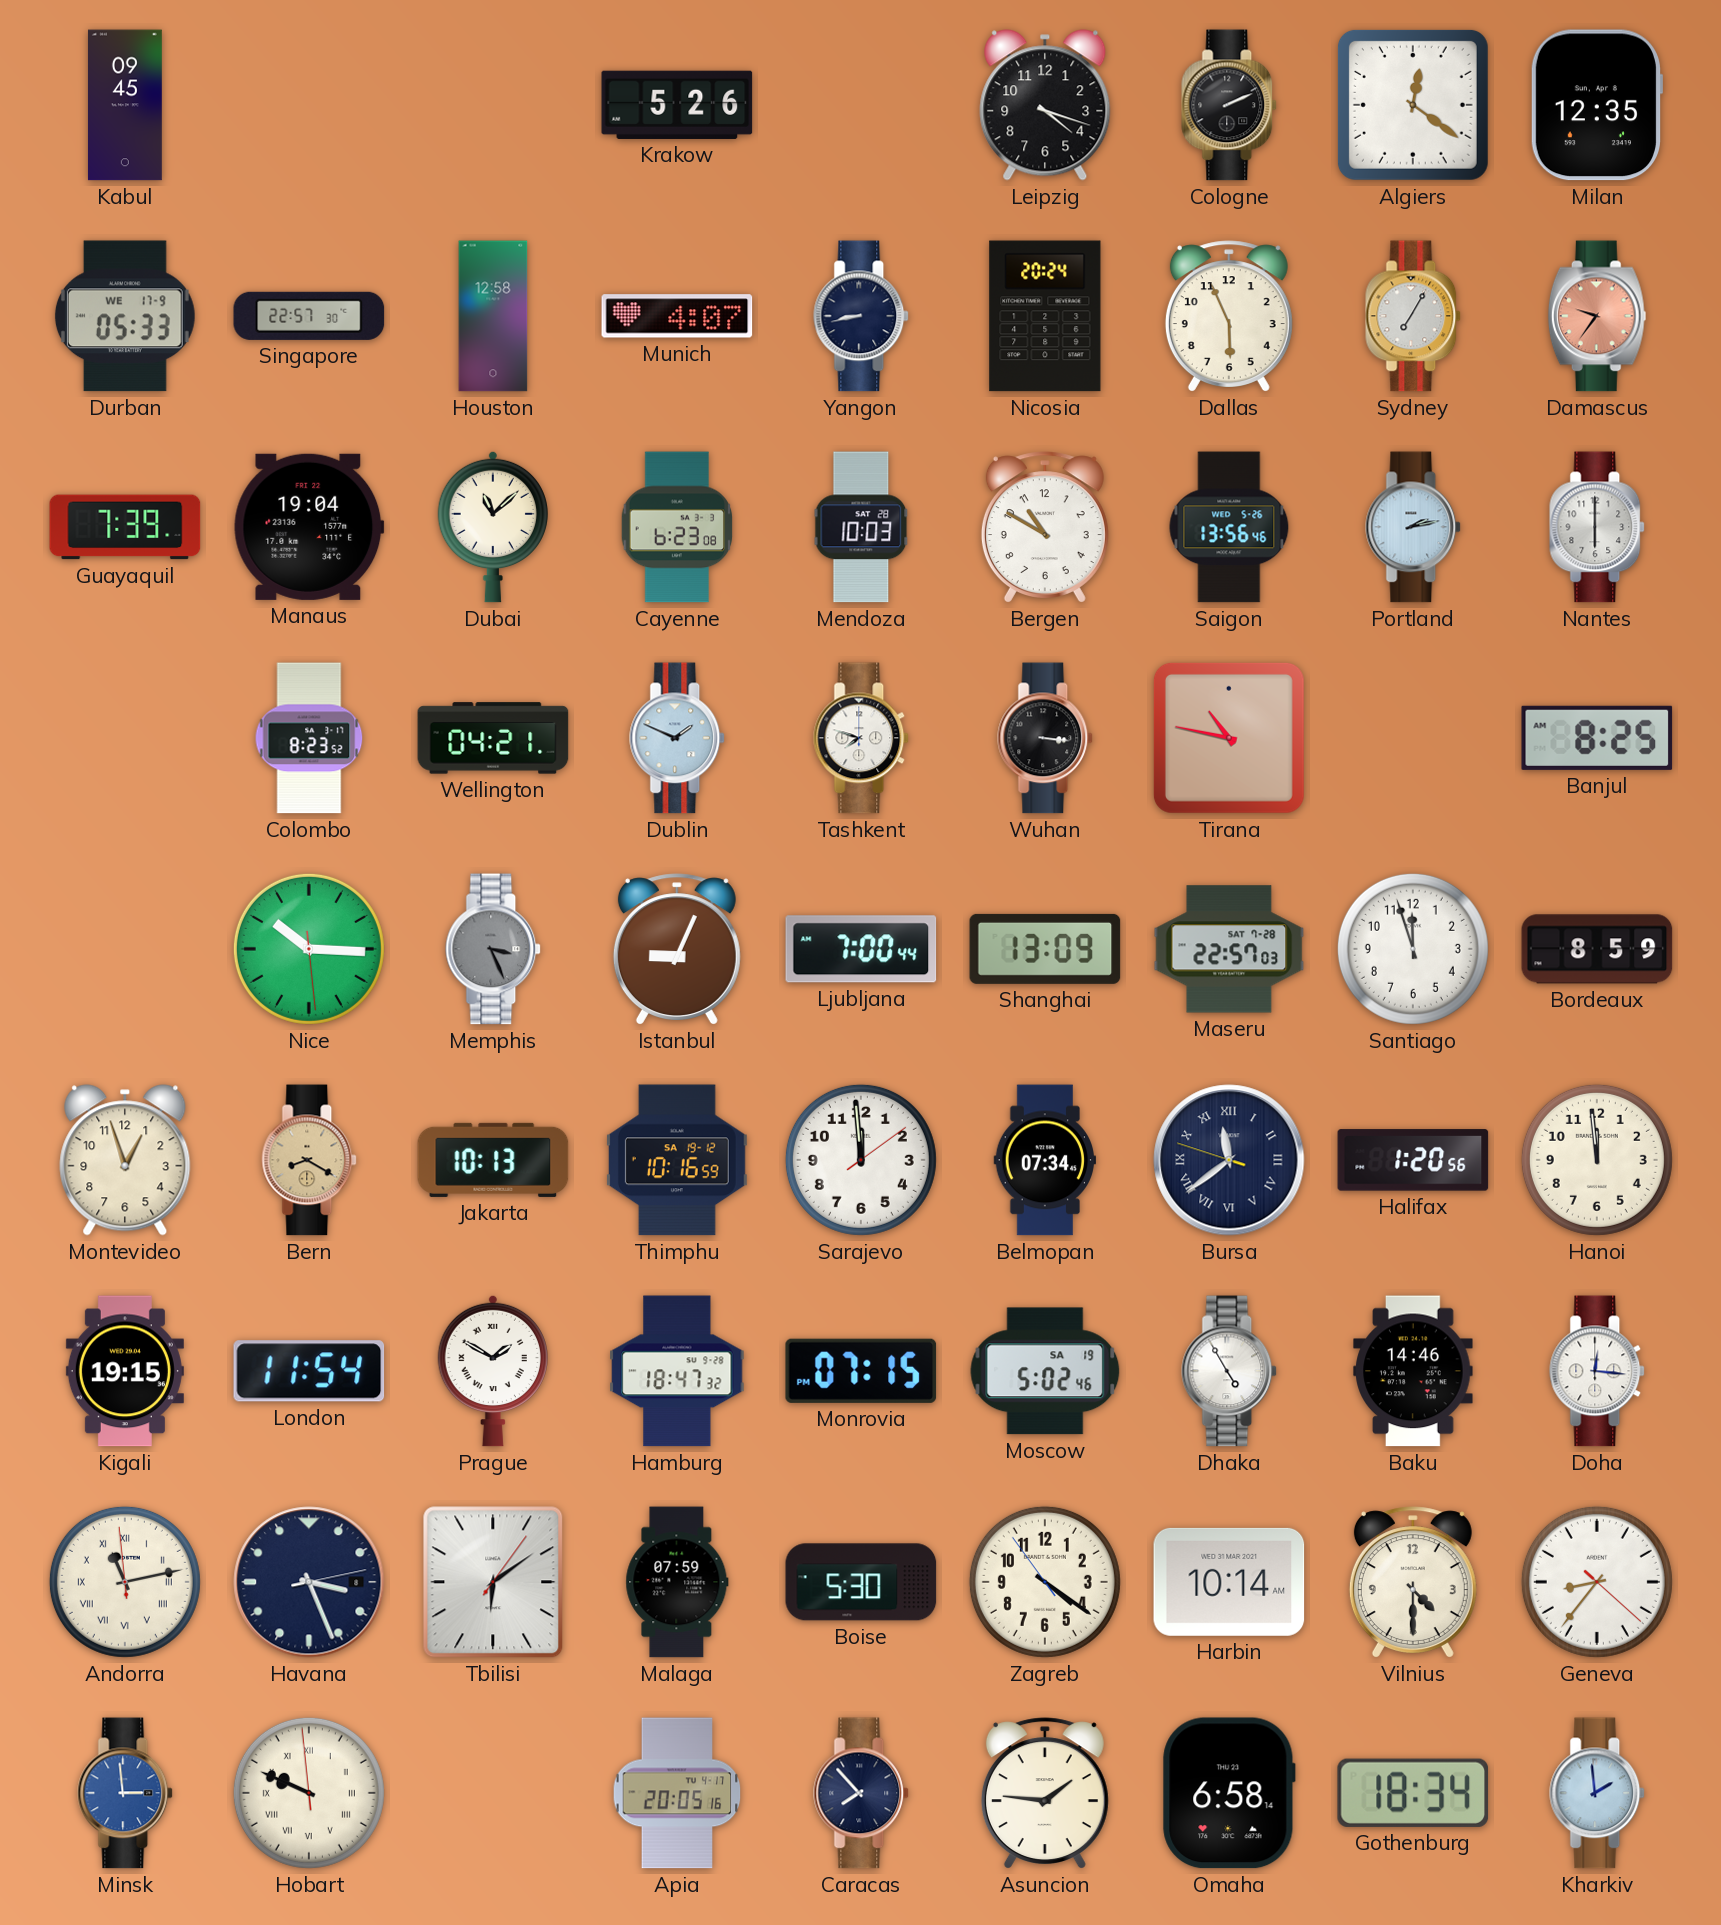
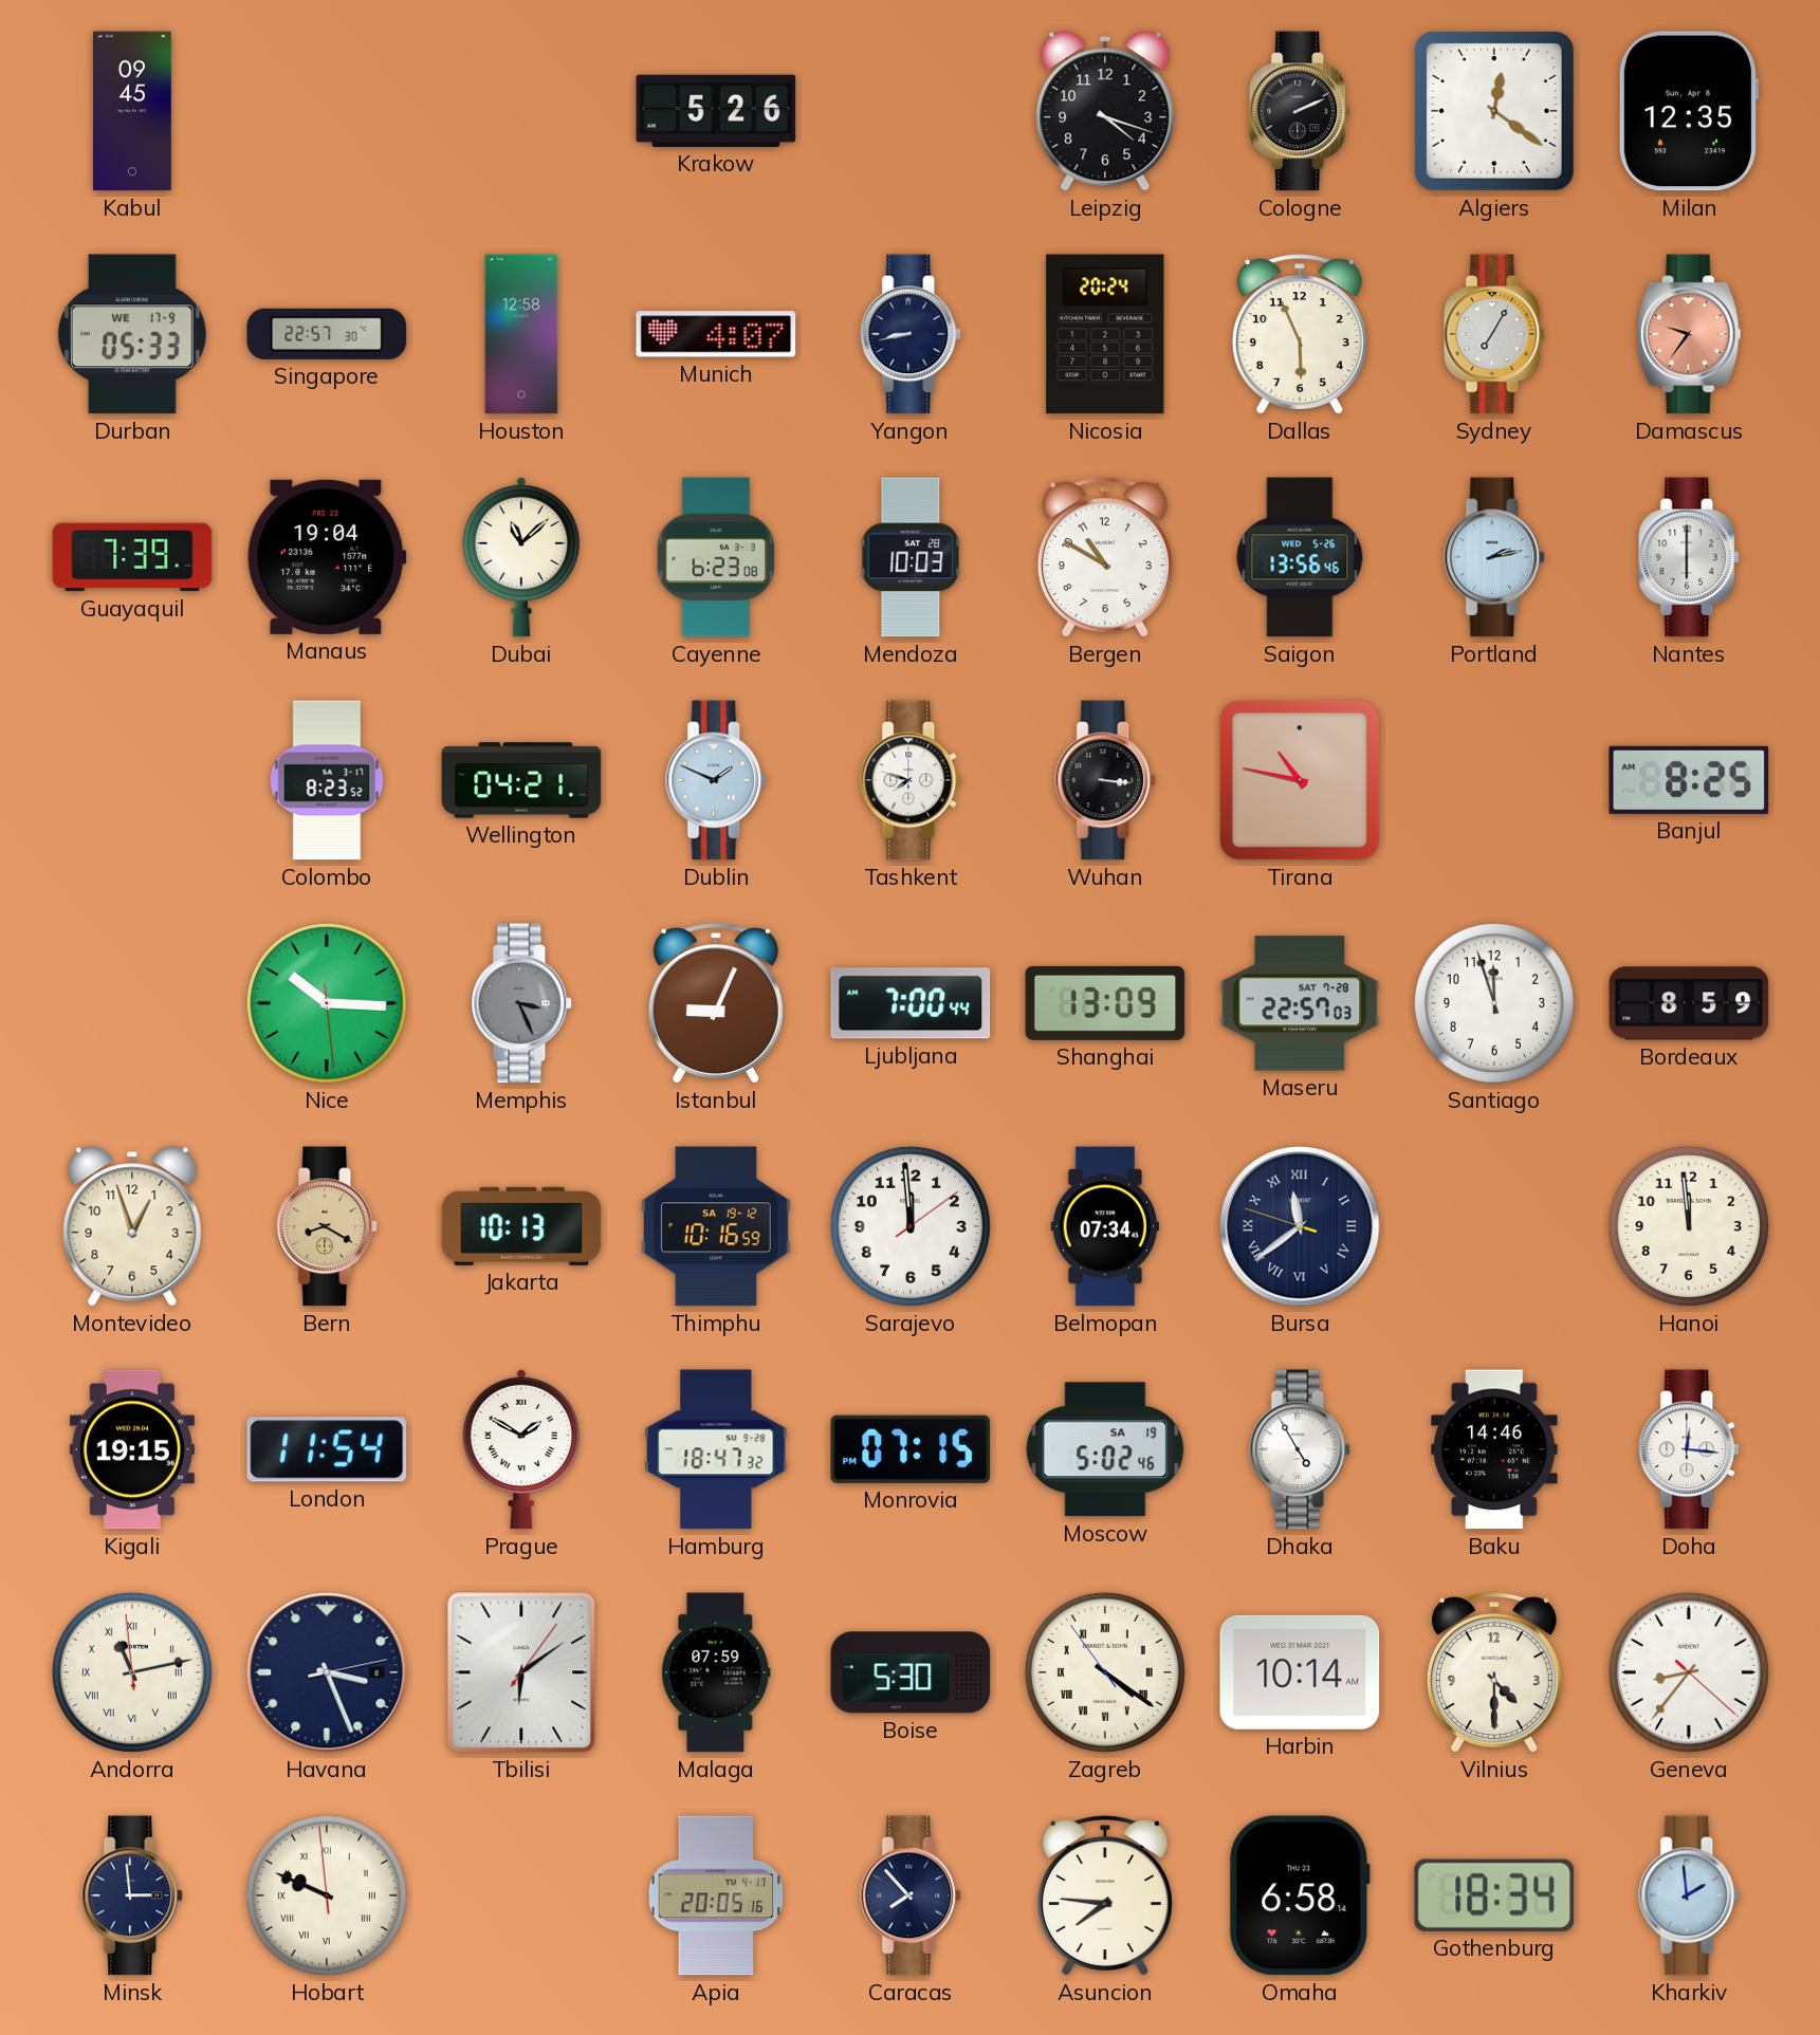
Halifax: 1:20 -> none (1413, 1160)
Zagreb numerals: Arabic -> Roman (1105, 1672)
Minsk dial: blue -> navy (133, 1895)
Asuncion: 1:46 -> 7:46 (1105, 1895)
